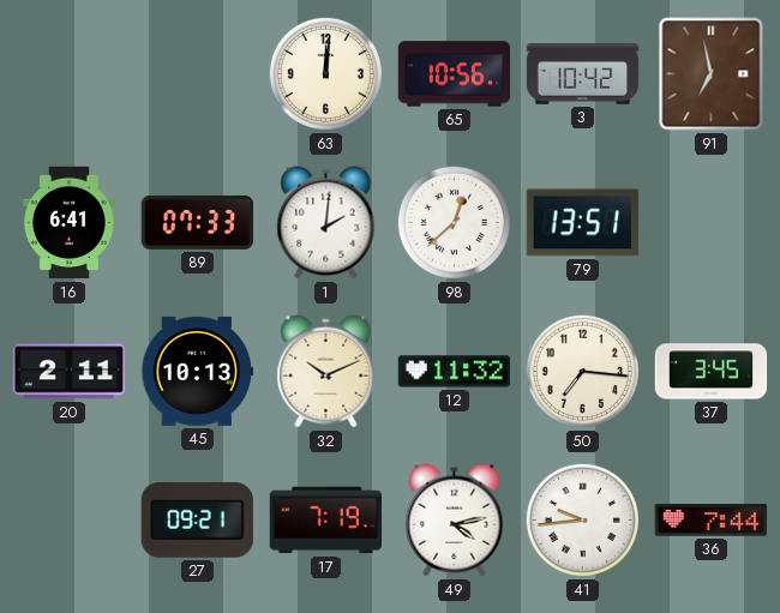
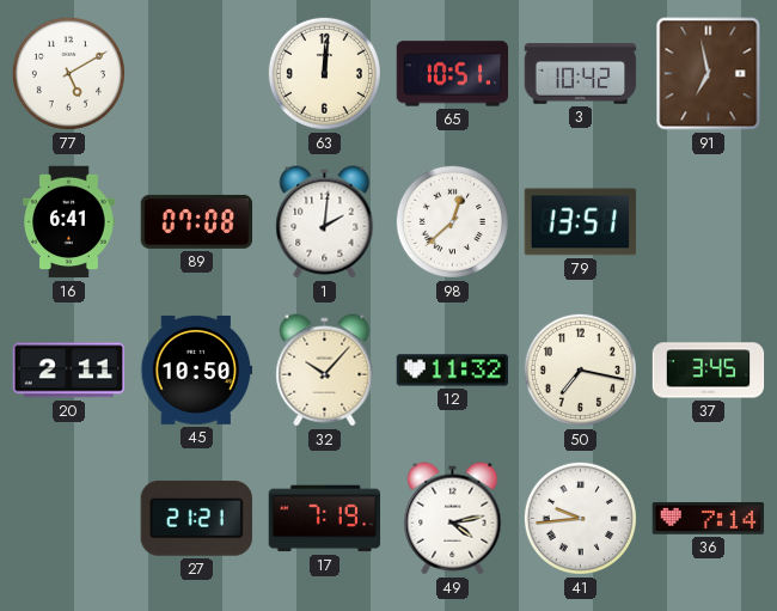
77: none -> 5:10 (68, 73)
65: 10:56 -> 10:51 (453, 74)
89: 07:33 -> 07:08 (197, 221)
45: 10:13 -> 10:50 (197, 369)
32: 10:11 -> 10:07 (325, 371)
50: 7:16 -> 7:17 (580, 369)
27: 09:21 -> 21:21 (196, 518)
36: 7:44 -> 7:14 (709, 519)
